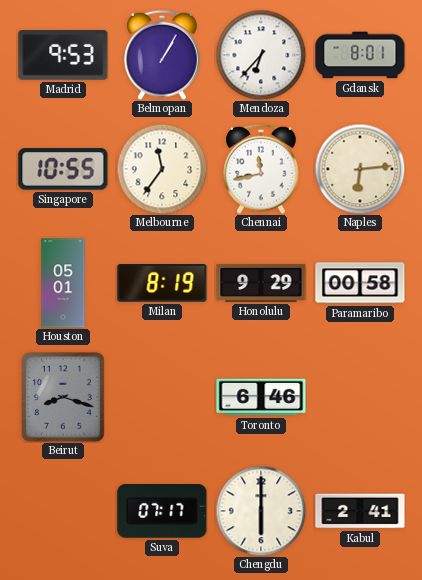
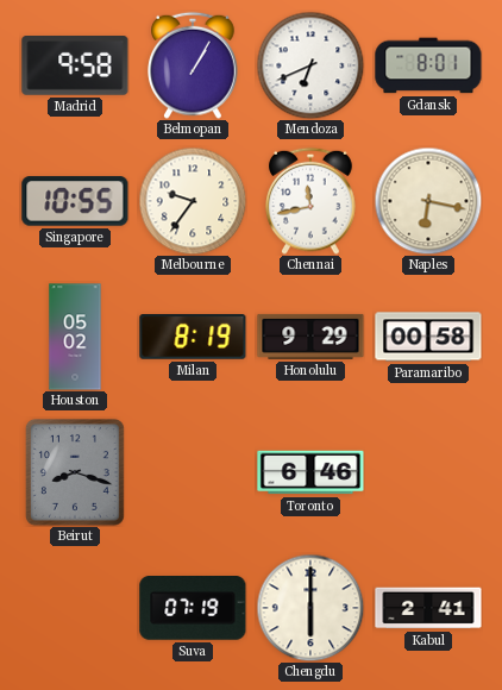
Madrid: 9:53 -> 9:58 (75, 67)
Mendoza: 6:37 -> 6:41 (310, 65)
Melbourne: 11:36 -> 9:36 (193, 201)
Naples: 6:14 -> 6:17 (428, 201)
Houston: 05:01 -> 05:02 (75, 337)
Suva: 07:17 -> 07:19 (193, 609)
